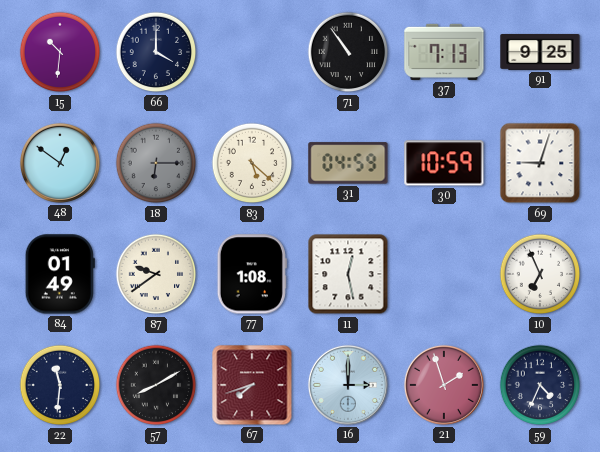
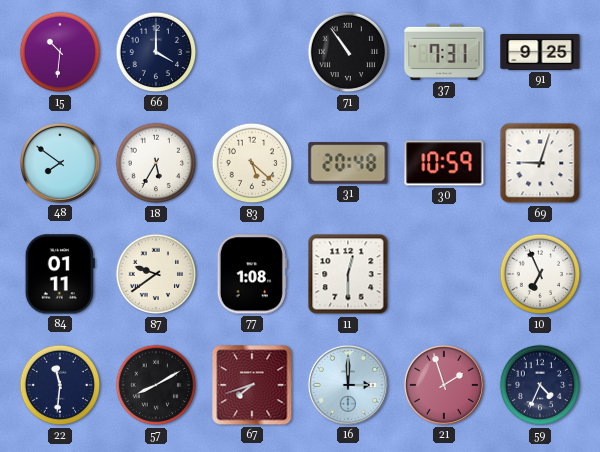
37: 7:13 -> 7:31 (444, 52)
48: 12:51 -> 7:51 (60, 163)
18: 6:15 -> 5:35 (156, 163)
18 dial: grey -> white (156, 163)
31: 04:59 -> 20:48 (348, 163)
84: 01:49 -> 01:11 (60, 274)
11: 12:28 -> 12:30 (348, 274)
